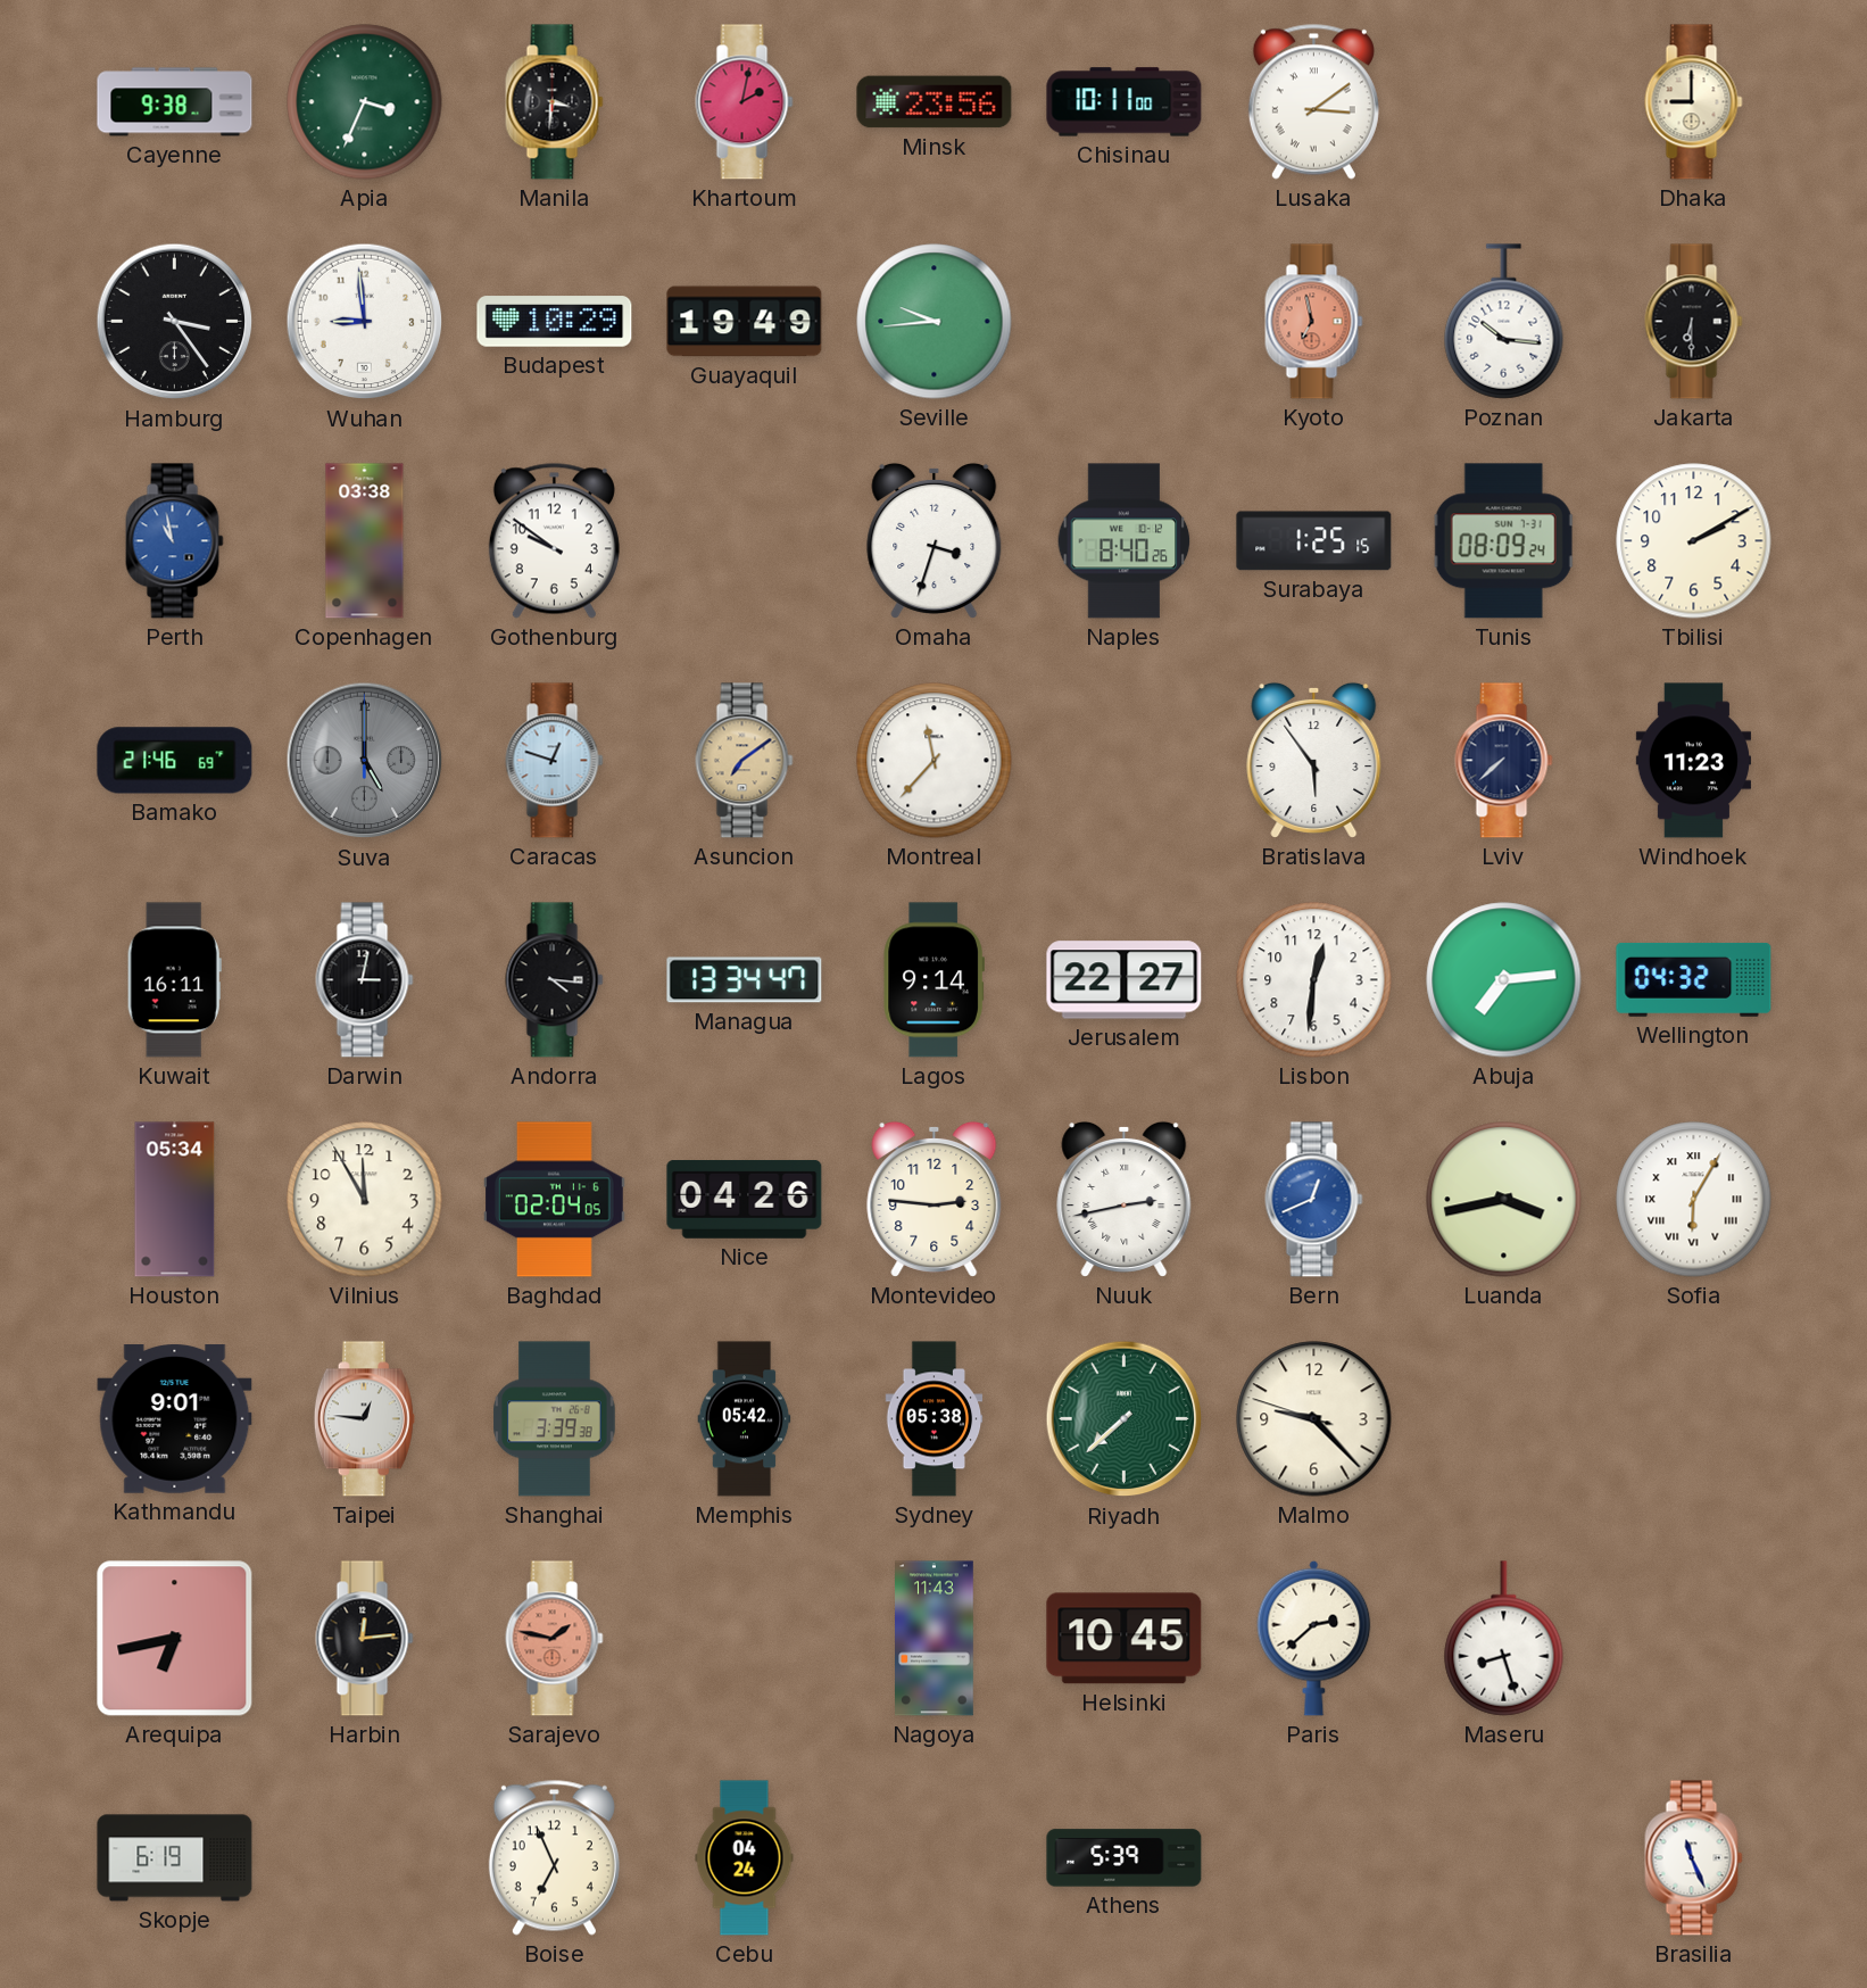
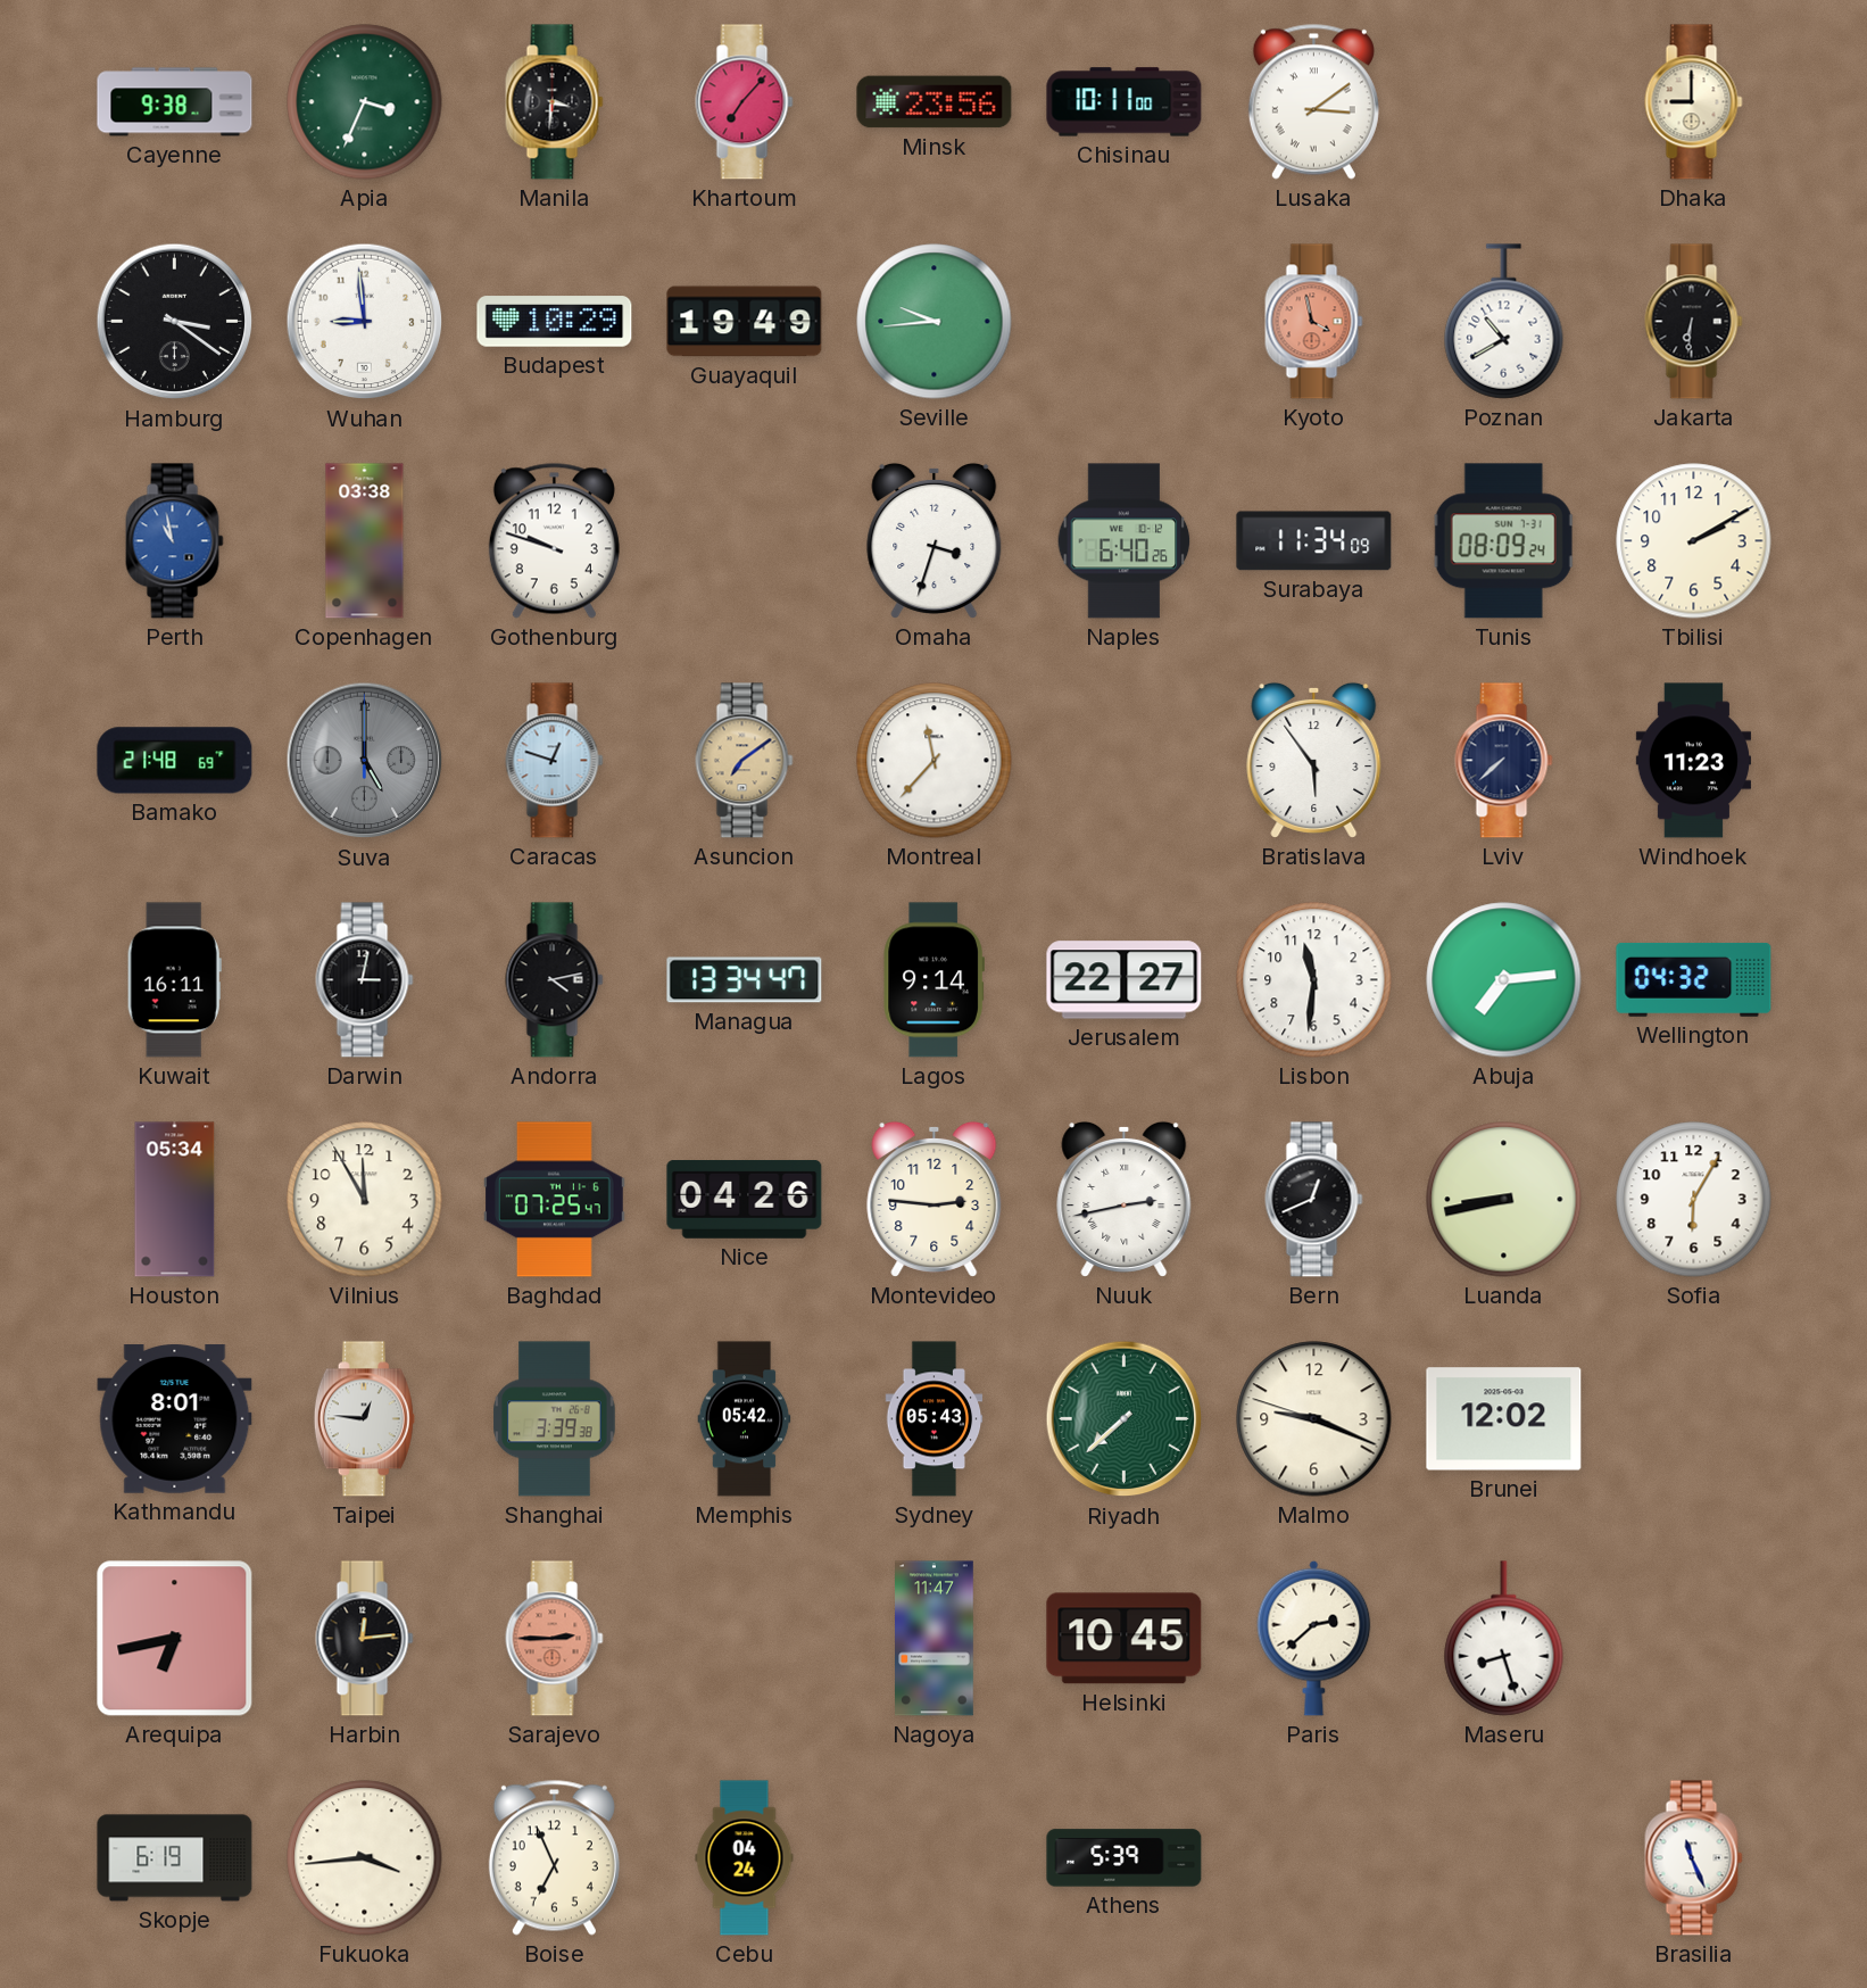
Khartoum: 2:02 -> 7:07 (745, 102)
Hamburg: 3:24 -> 3:21 (175, 322)
Kyoto: 6:58 -> 3:58 (1314, 322)
Poznan: 10:16 -> 10:40 (1504, 322)
Jakarta: 6:30 -> 6:31 (1694, 322)
Gothenburg: 9:51 -> 9:48 (554, 540)
Naples: 8:40 -> 6:40 (1125, 541)
Surabaya: 1:25 -> 11:34 (1314, 541)
Bamako: 21:46 -> 21:48 (175, 761)
Andorra: 4:16 -> 4:13 (555, 980)
Lisbon: 12:31 -> 11:31 (1314, 980)
Baghdad: 02:04 -> 07:25 (555, 1200)
Bern dial: blue -> black (1314, 1200)
Luanda: 3:43 -> 8:43 (1504, 1200)
Sofia numerals: Roman -> Arabic (1694, 1200)
Kathmandu: 9:01 -> 8:01 (175, 1419)
Sydney: 05:38 -> 05:43 (935, 1419)
Malmo: 9:22 -> 9:18 (1314, 1419)
Brunei: none -> 12:02 (1504, 1419)
Sarajevo: 1:47 -> 2:45 (555, 1639)
Nagoya: 11:43 -> 11:47 (935, 1639)
Fukuoka: none -> 3:44 (365, 1858)
